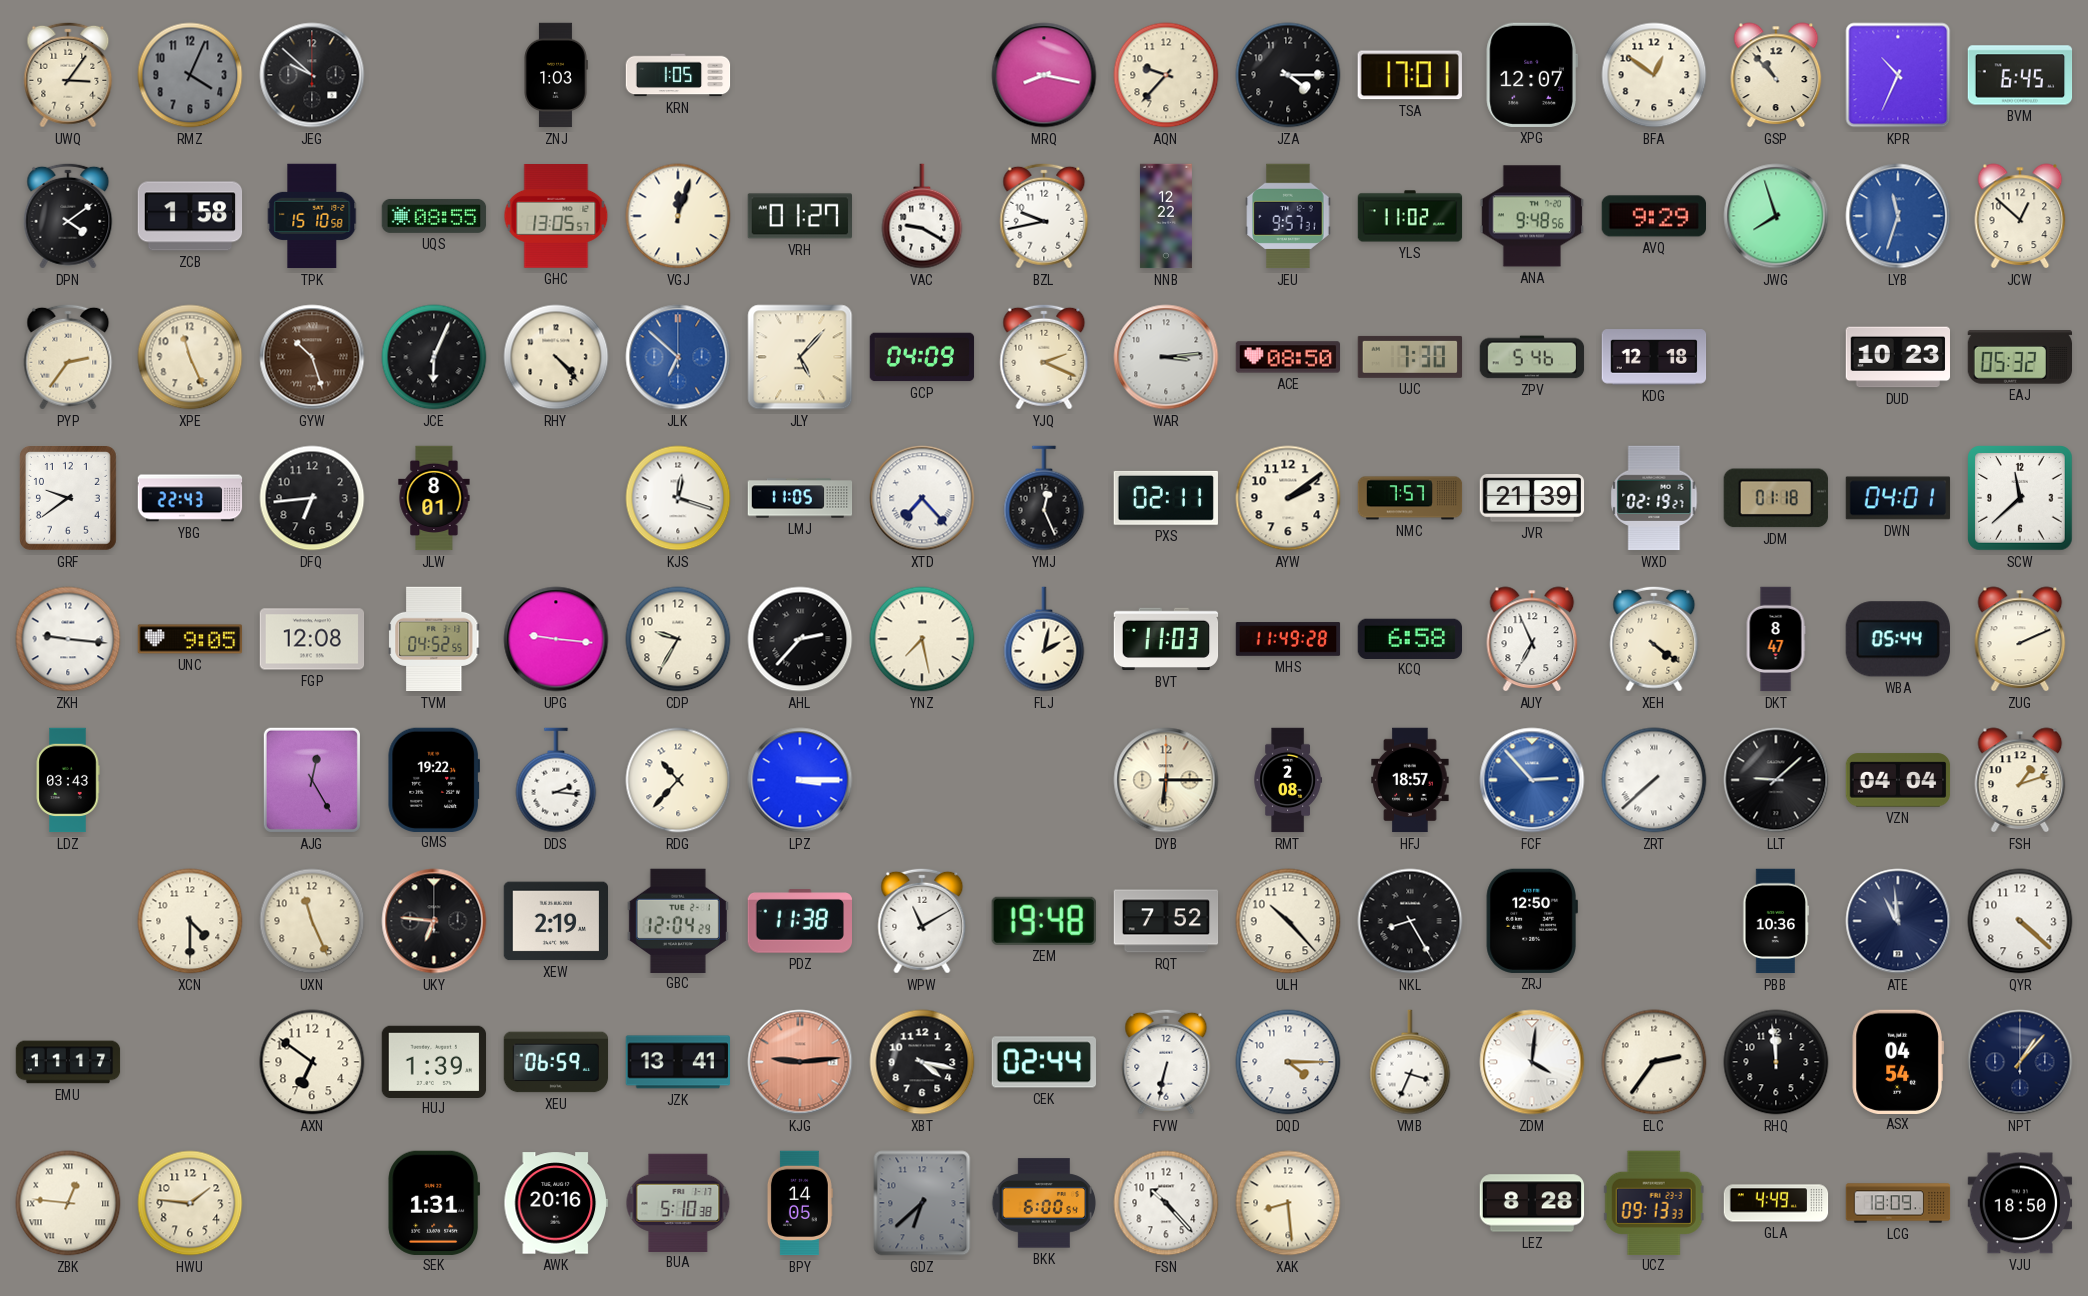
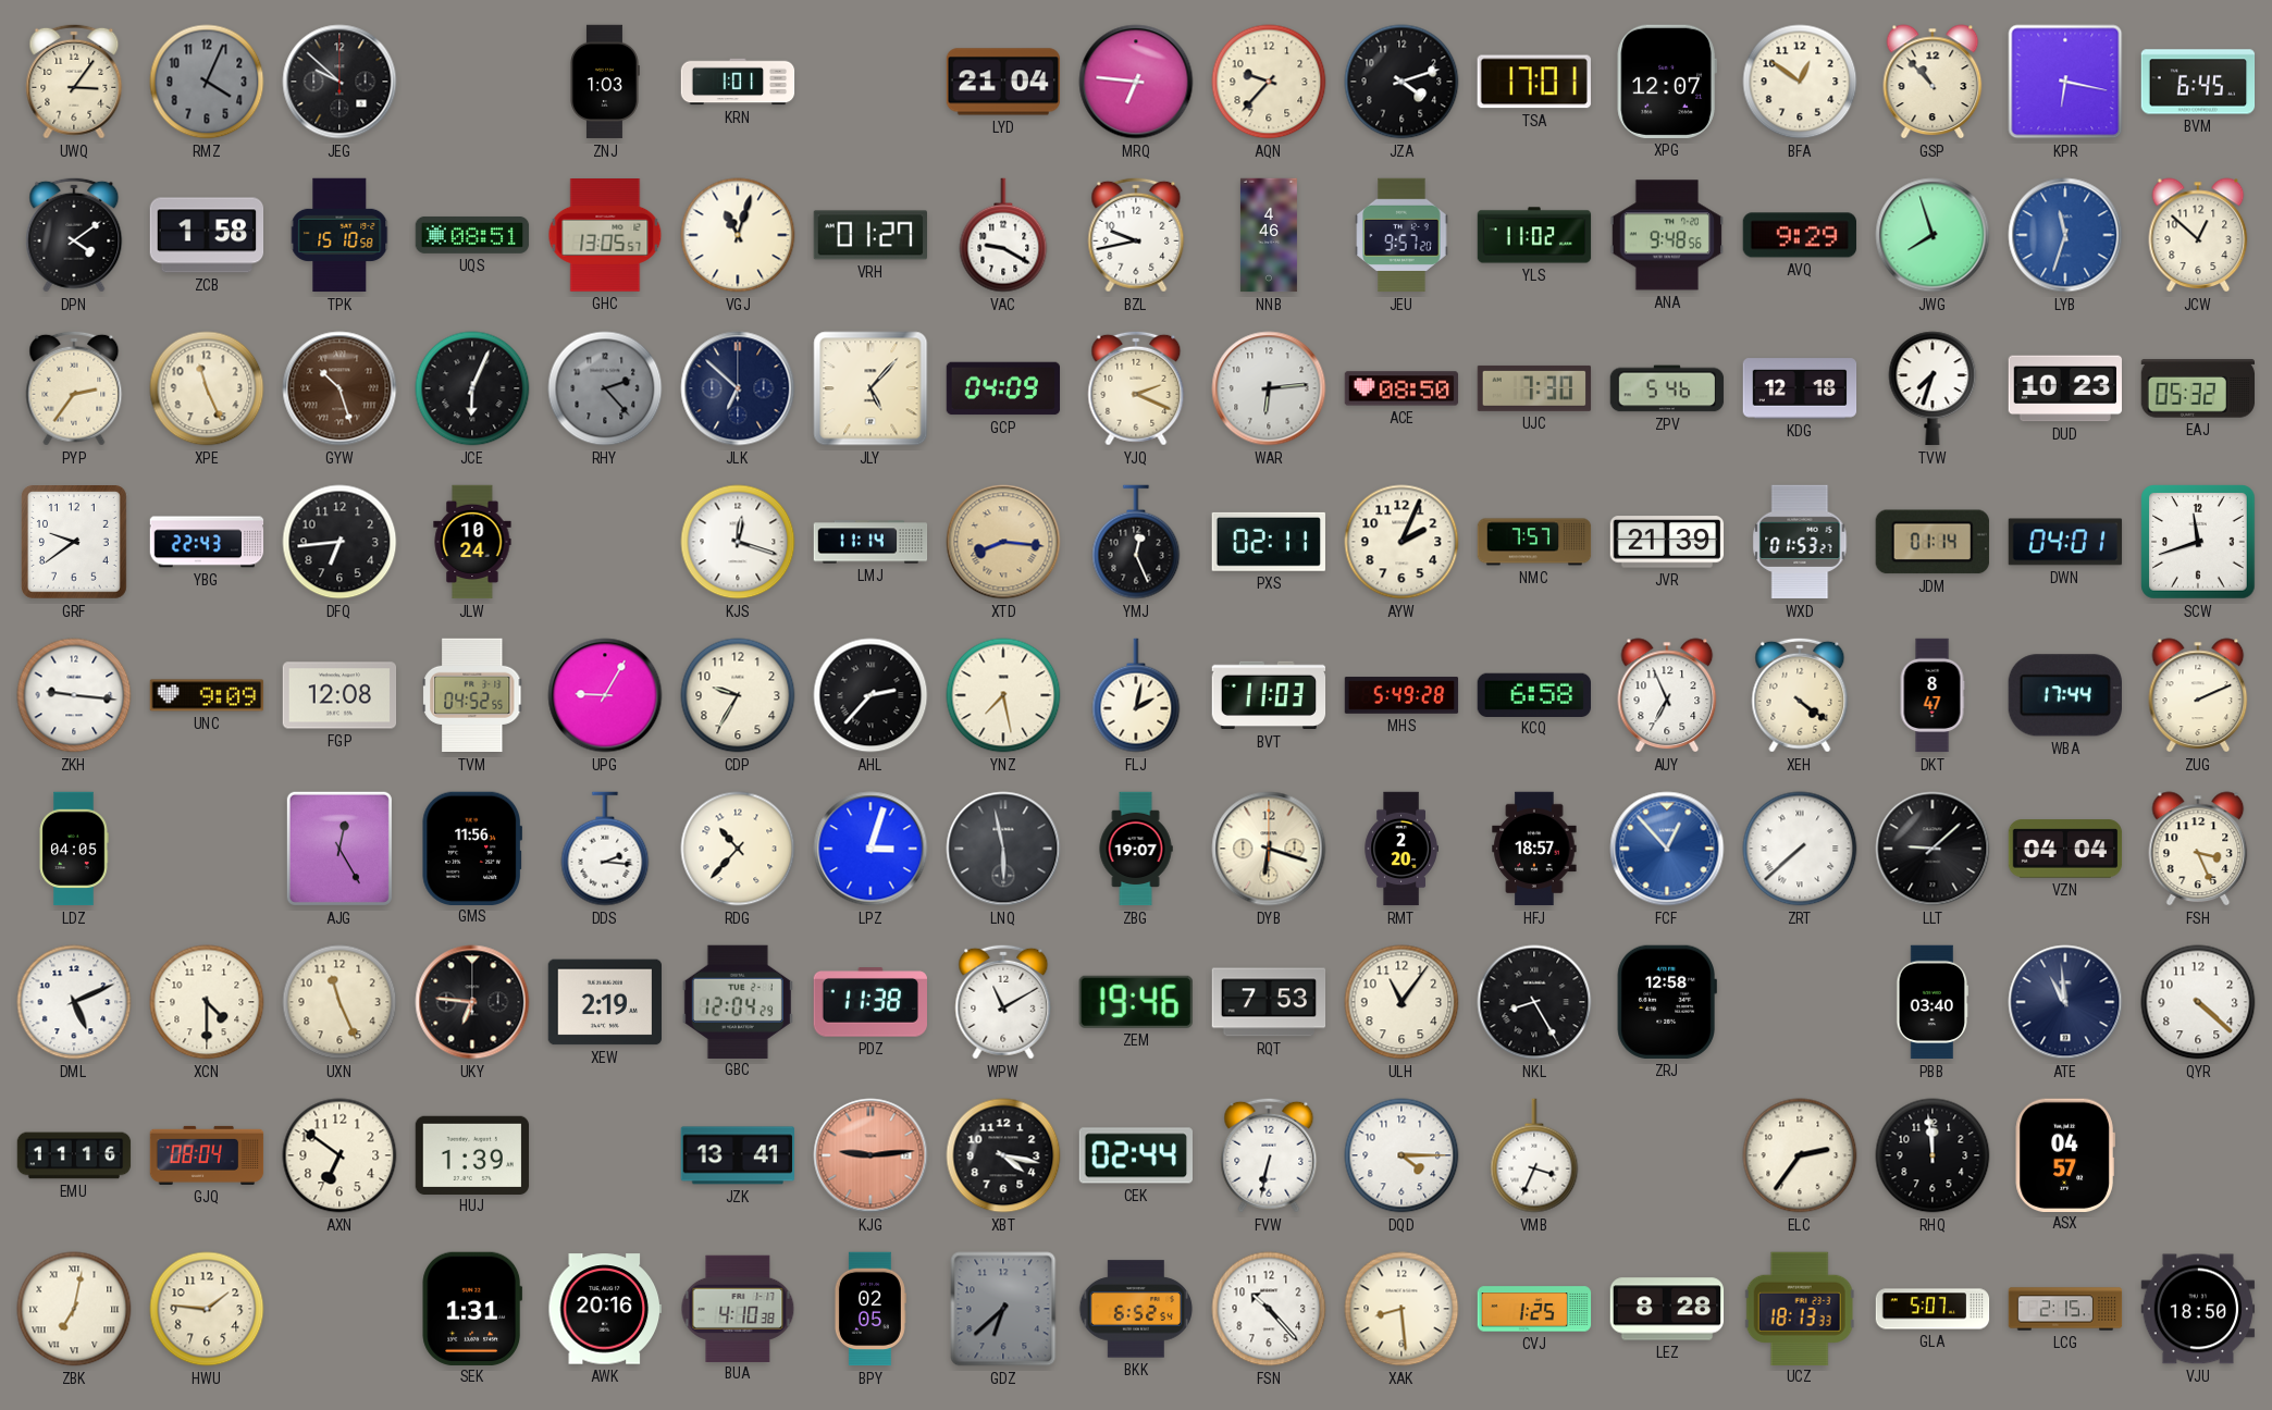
KRN: 1:05 -> 1:01 (738, 82)
LYD: none -> 21:04 (1003, 82)
MRQ: 8:17 -> 6:46 (1136, 82)
JZA: 4:15 -> 4:12 (1402, 82)
KPR: 10:34 -> 6:17 (2065, 82)
UQS: 08:55 -> 08:51 (472, 235)
VGJ: 12:03 -> 11:03 (738, 235)
NNB: 12:22 -> 4:46 (1269, 235)
JEU: 9:57:31 -> 9:57:20 (1402, 235)
RHY: 4:23 -> 2:23 (605, 388)
RHY dial: cream -> grey (605, 388)
JLK dial: blue -> navy (738, 388)
WAR: 3:14 -> 6:14 (1269, 388)
TVW: none -> 7:33 (1933, 388)
JLW: 8:01 -> 10:24 (472, 542)
LMJ: 11:05 -> 11:14 (870, 542)
XTD: 7:23 -> 8:16 (1003, 542)
XTD dial: white -> champagne (1003, 542)
AYW: 2:09 -> 2:04 (1402, 542)
WXD: 02:19 -> 01:53 (1800, 542)
JDM: 01:18 -> 01:14 (1933, 542)
SCW: 11:38 -> 11:42 (2198, 542)
UNC: 9:05 -> 9:09 (207, 695)
UPG: 9:16 -> 9:05 (605, 695)
MHS: 11:49 -> 5:49 (1402, 695)
WBA: 05:44 -> 17:44 (2065, 695)
LDZ: 03:43 -> 04:05 (74, 849)
GMS: 19:22 -> 11:56 (471, 848)
LPZ: 3:15 -> 3:03 (870, 849)
LNQ: none -> 5:58 (1003, 849)
ZBG: none -> 19:07 (1136, 849)
DYB: 6:15 -> 6:18 (1269, 849)
RMT: 2:08 -> 2:20 (1402, 849)
FCF: 2:53 -> 12:53 (1667, 849)
FSH: 1:12 -> 3:26 (2198, 849)
DML: none -> 5:11 (74, 1002)
ZEM: 19:48 -> 19:46 (1136, 1002)
RQT: 7:52 -> 7:53 (1269, 1002)
ULH: 10:23 -> 11:06 (1402, 1002)
ZRJ: 12:50 -> 12:58 (1667, 1002)
PBB: 10:36 -> 03:40 (1933, 1002)
EMU: 11:17 -> 11:16 (74, 1155)
GJQ: none -> 08:04 (207, 1155)
XEU: 06:59 -> none (556, 1062)
ZDM: 4:01 -> none (1532, 1062)
ASX: 04:54 -> 04:57 (2065, 1154)
NPT: 1:07 -> none (2020, 1062)
ZBK: 12:46 -> 7:02 (74, 1309)
BUA: 5:10 -> 4:10 (738, 1308)
BPY: 14:05 -> 02:05 (869, 1309)
BKK: 6:00 -> 6:52 (1136, 1309)
CVJ: none -> 1:25 (1534, 1309)
UCZ: 09:13 -> 18:13 (1800, 1308)
GLA: 4:49 -> 5:07 (1933, 1309)
LCG: 18:09 -> 2:15 (2065, 1309)
